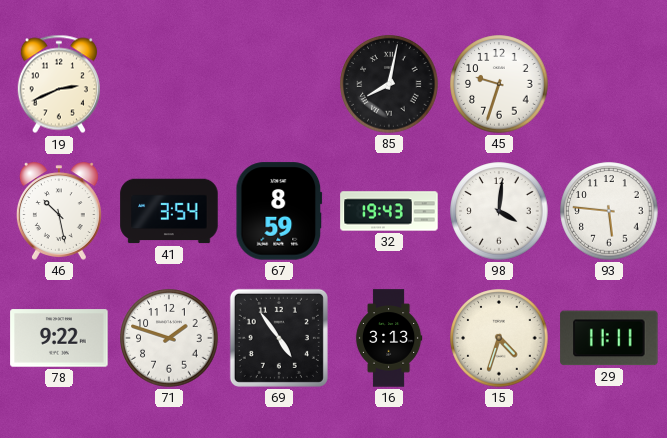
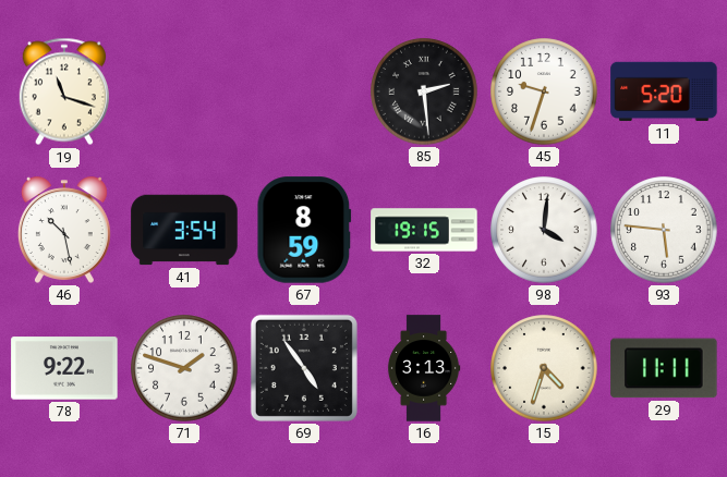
19: 2:41 -> 11:18 (64, 91)
85: 8:02 -> 2:29 (424, 91)
11: none -> 5:20 (664, 91)
32: 19:43 -> 19:15 (424, 230)
